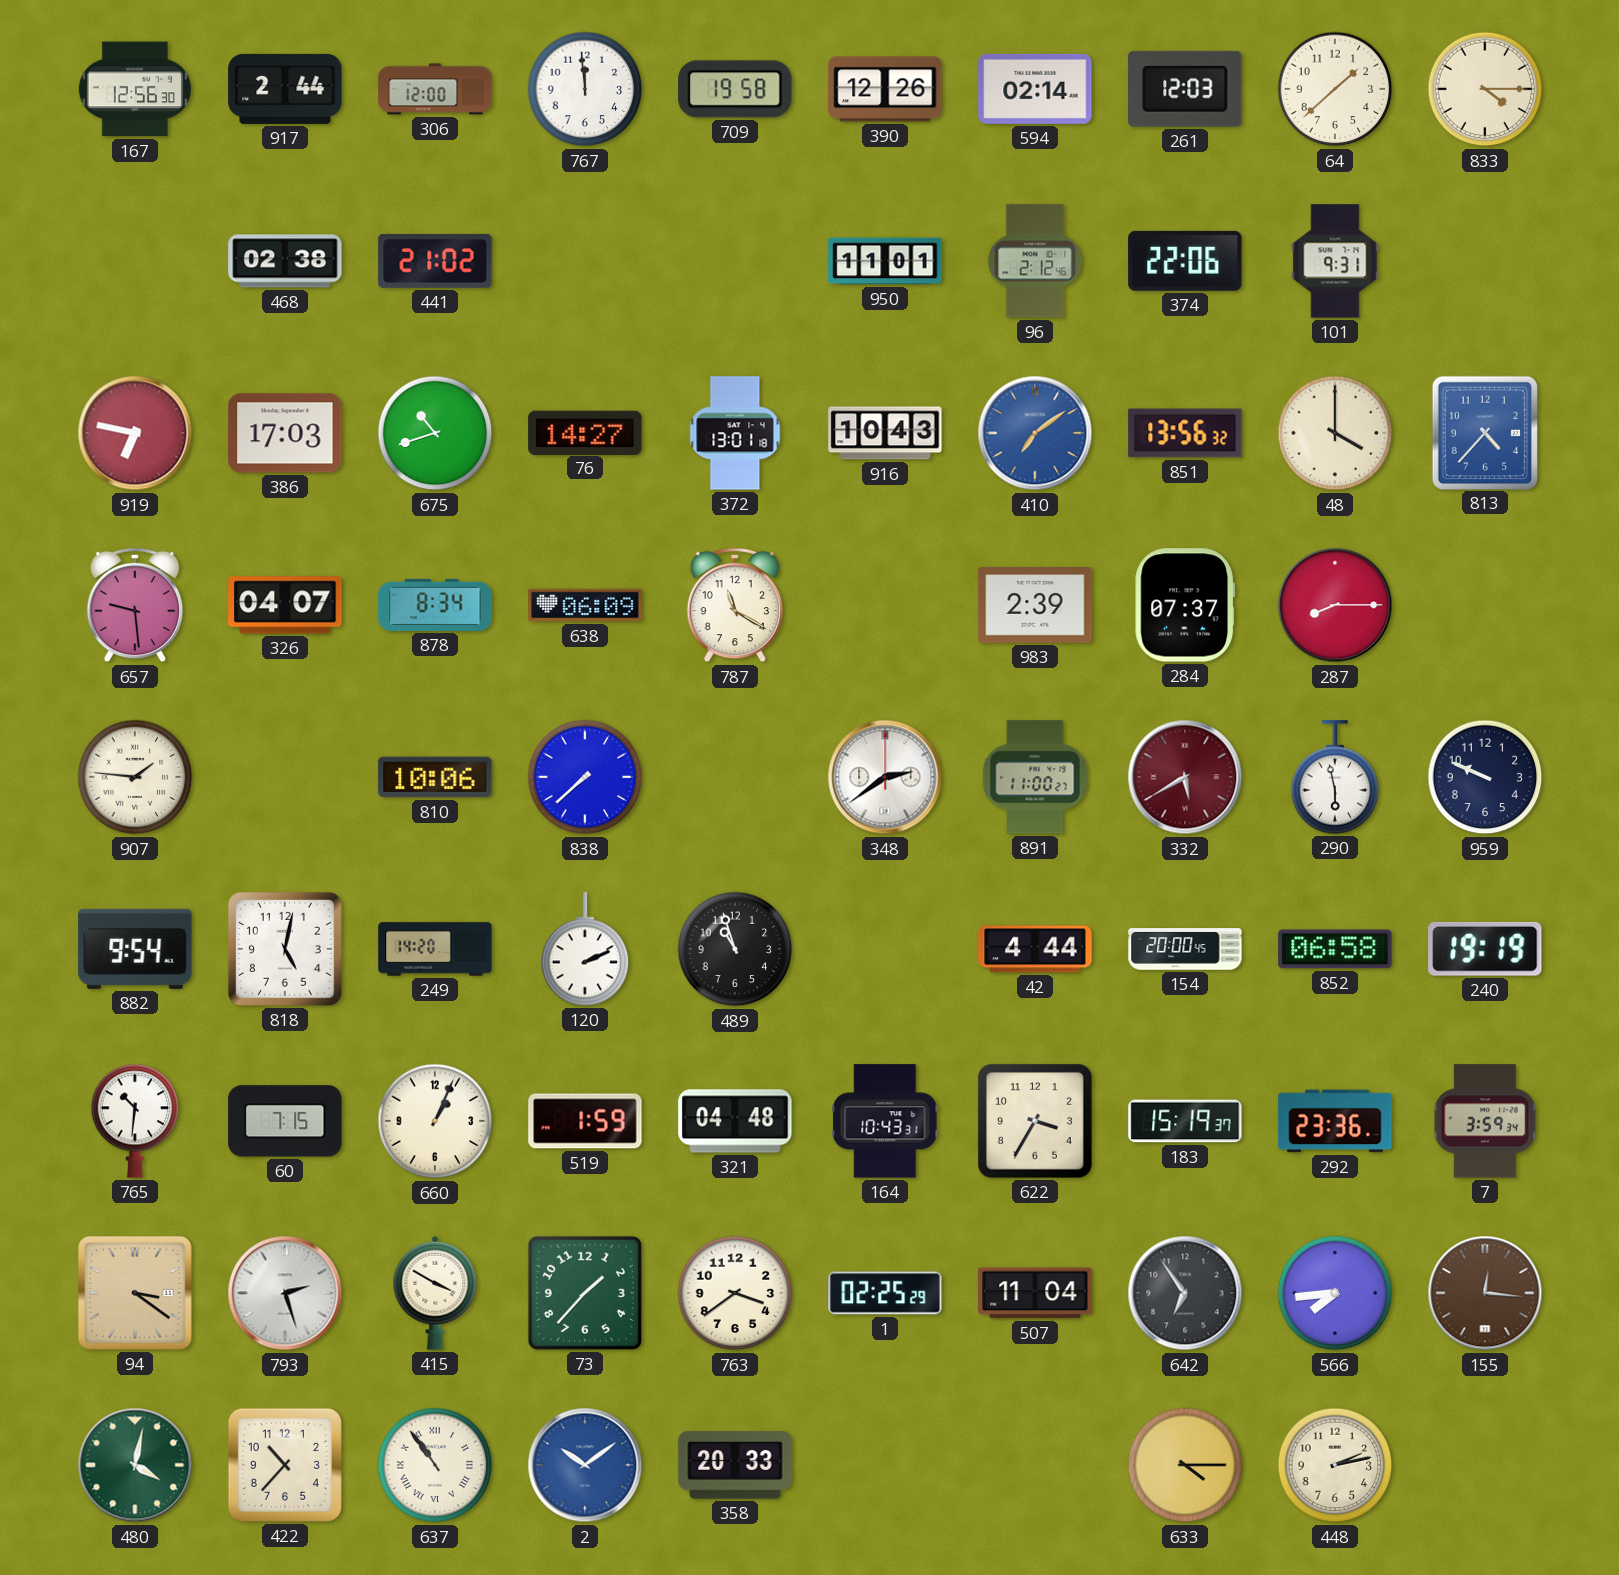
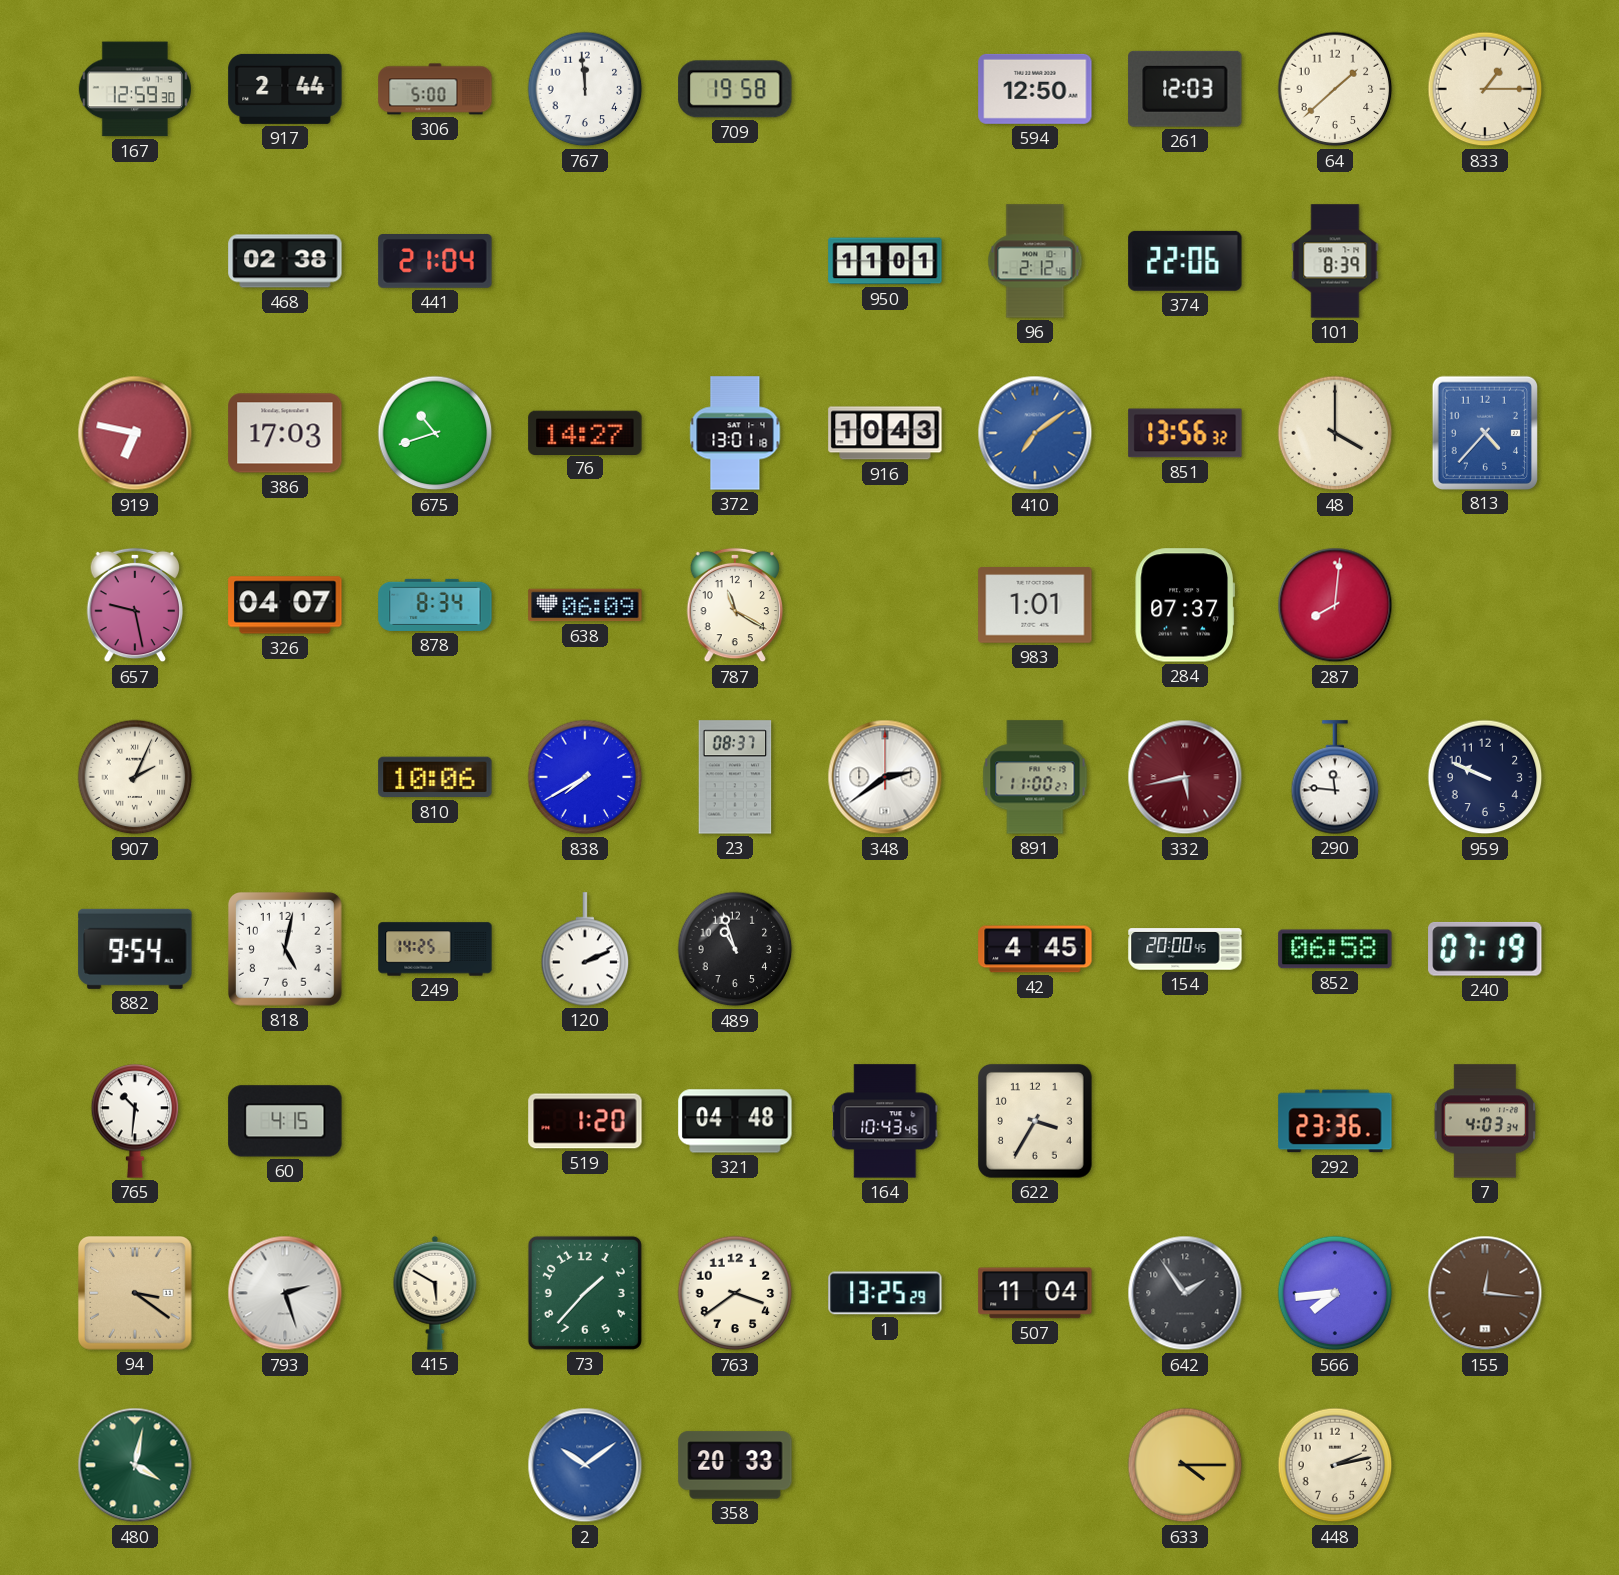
167: 12:56 -> 12:59 (135, 89)
306: 12:00 -> 5:00 (435, 89)
390: 12:26 -> none (885, 89)
594: 02:14 -> 12:50 (1035, 89)
833: 4:15 -> 1:15 (1485, 89)
441: 21:02 -> 21:04 (435, 262)
101: 9:31 -> 8:39 (1335, 261)
657: 9:29 -> 9:28 (135, 605)
983: 2:39 -> 1:01 (1035, 605)
287: 8:15 -> 8:01 (1335, 605)
907: 1:46 -> 2:04 (135, 777)
838: 7:38 -> 7:40 (585, 777)
23: none -> 08:37 (735, 777)
332: 5:40 -> 5:43 (1185, 777)
290: 5:58 -> 11:46 (1335, 777)
249: 14:20 -> 14:25 (435, 949)
42: 4:44 -> 4:45 (1035, 949)
240: 19:19 -> 07:19 (1485, 949)
60: 7:15 -> 4:15 (285, 1121)
660: 1:04 -> none (435, 1121)
519: 1:59 -> 1:20 (585, 1121)
164: 10:43:31 -> 10:43:45 (885, 1121)
183: 15:19 -> none (1185, 1121)
7: 3:59 -> 4:03 (1485, 1121)
415: 3:50 -> 5:50 (435, 1293)
1: 02:25 -> 13:25 (885, 1293)
642: 6:54 -> 1:54 (1185, 1293)
422: 10:37 -> none (285, 1465)
637: 10:54 -> none (435, 1465)
